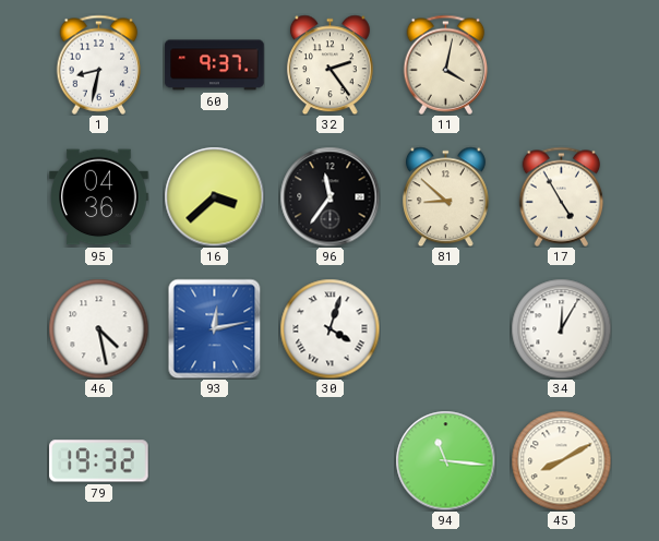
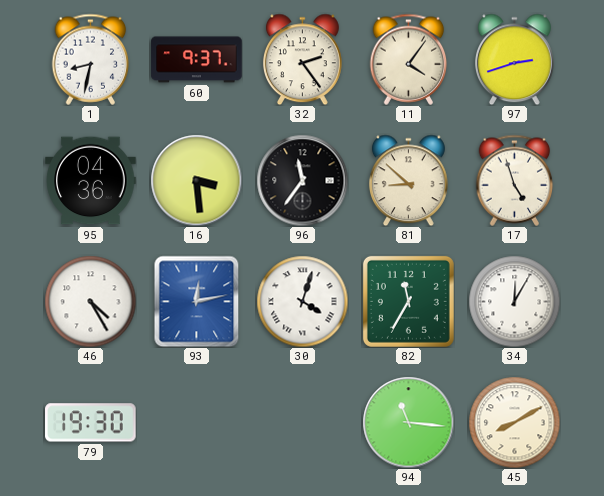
11: 4:02 -> 4:06 (409, 59)
97: none -> 2:42 (514, 59)
16: 3:38 -> 3:29 (196, 180)
17: 4:55 -> 4:57 (515, 180)
46: 4:28 -> 4:25 (90, 301)
82: none -> 11:35 (408, 301)
79: 19:32 -> 19:30 (91, 423)
